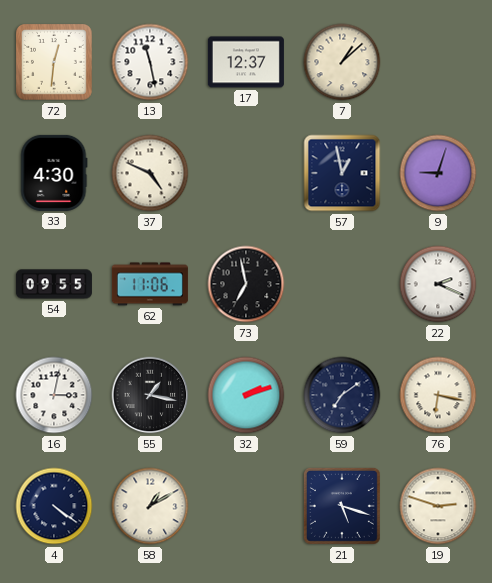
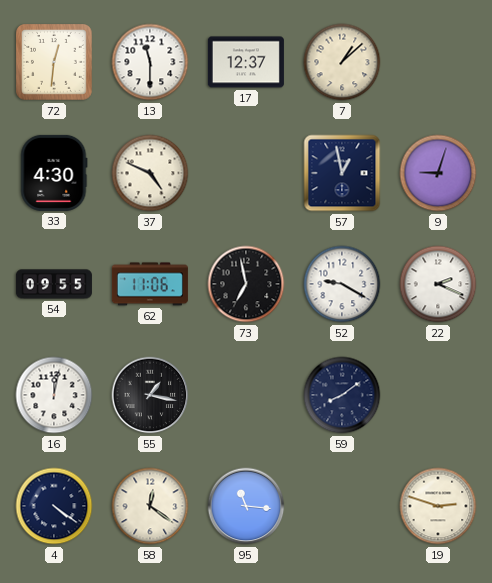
13: 11:28 -> 11:30 (150, 62)
52: none -> 9:20 (342, 284)
16: 3:02 -> 12:02 (54, 395)
32: 2:12 -> none (246, 395)
59: 7:09 -> 8:09 (342, 395)
76: 6:17 -> none (438, 395)
58: 1:10 -> 12:21 (150, 506)
95: none -> 11:16 (246, 506)
21: 5:18 -> none (342, 506)
